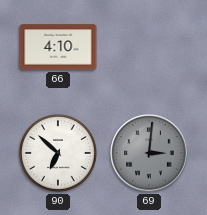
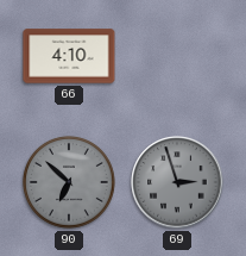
90 dial: white -> grey (70, 183)
69: 3:01 -> 2:57 (177, 182)
